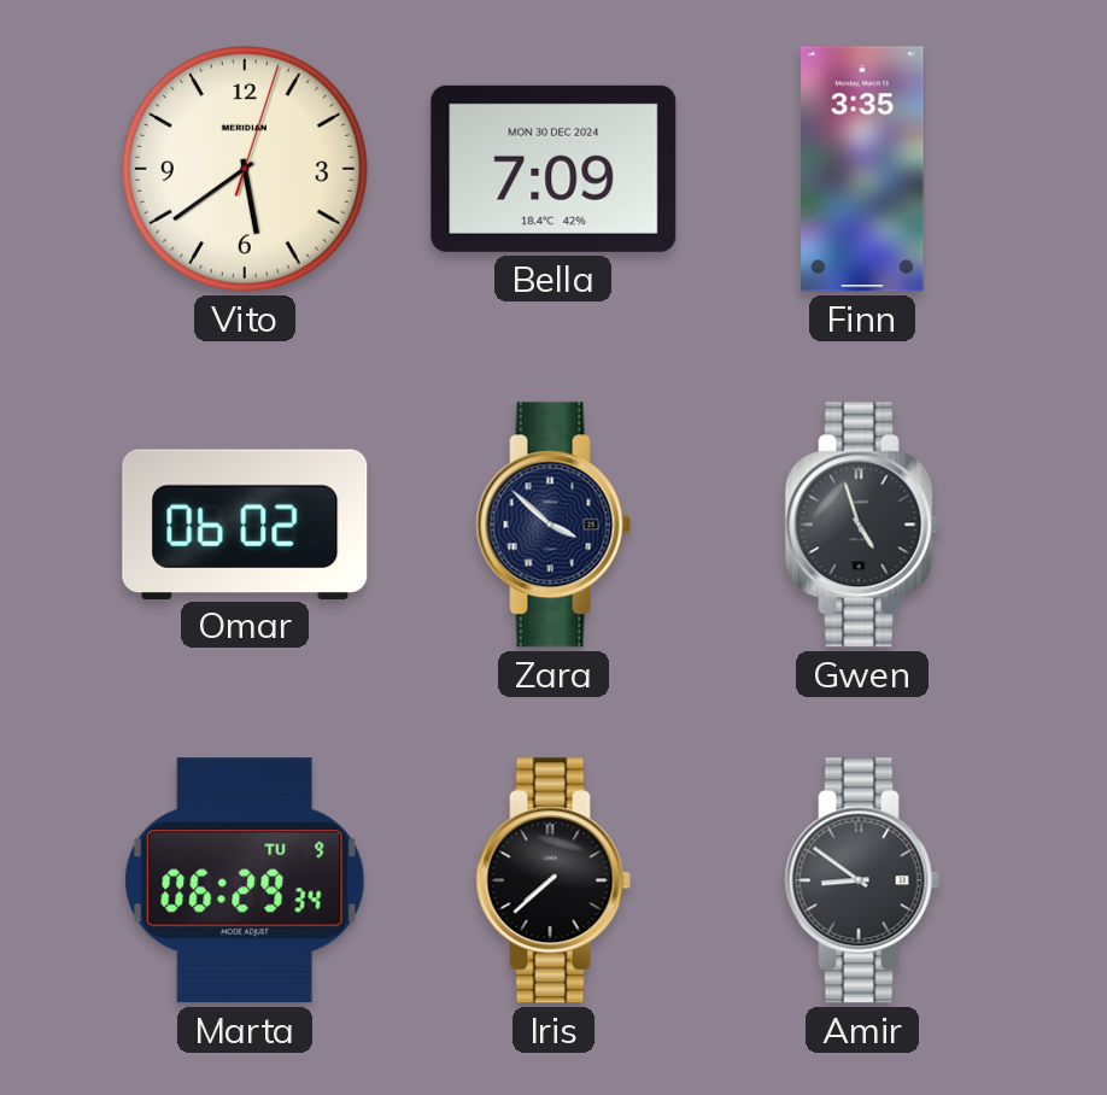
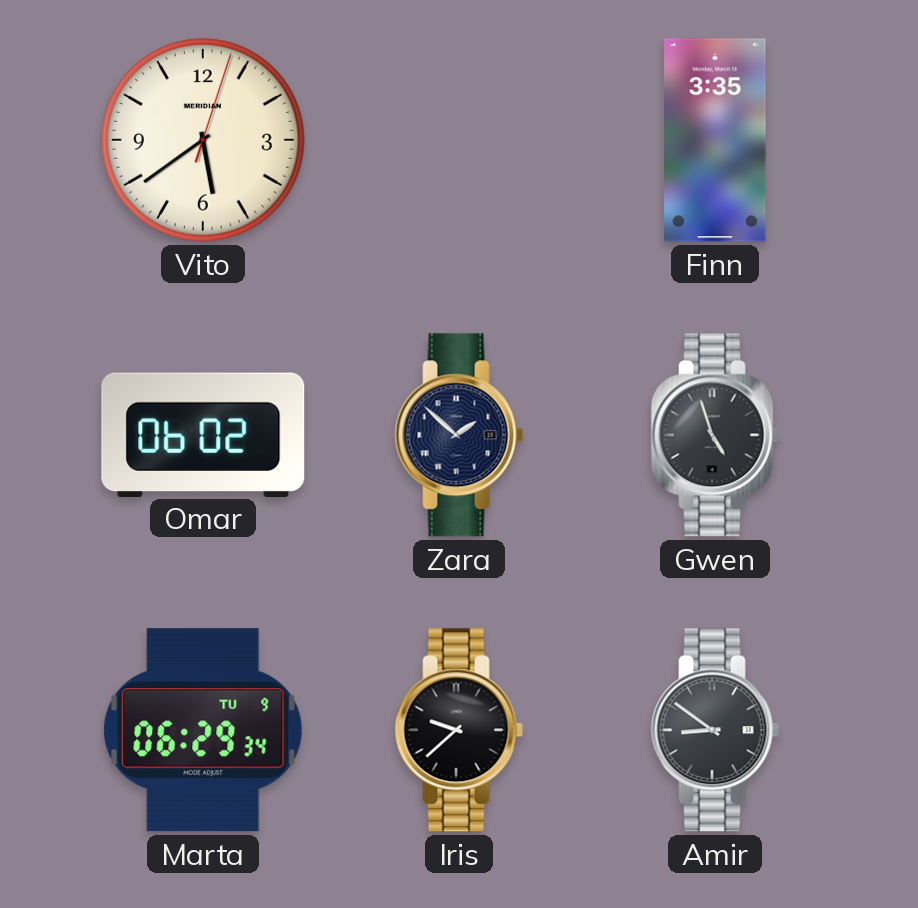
Bella: 7:09 -> none (553, 169)
Zara: 3:52 -> 1:52 (459, 435)
Iris: 7:38 -> 9:38 (459, 730)
